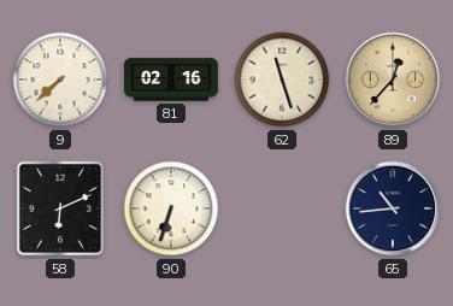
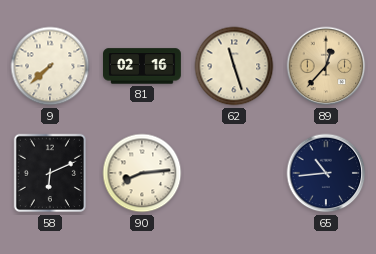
90: 6:33 -> 8:14 (142, 173)
